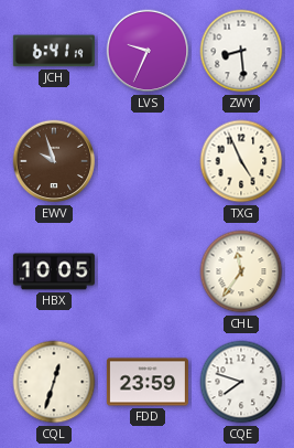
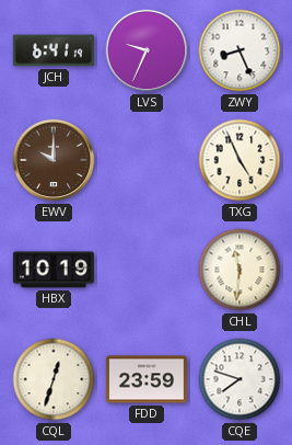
ZWY: 8:29 -> 8:26 (240, 50)
EWV: 9:57 -> 10:00 (54, 160)
HBX: 10:05 -> 10:19 (54, 270)
CHL: 11:36 -> 11:31 (240, 270)
